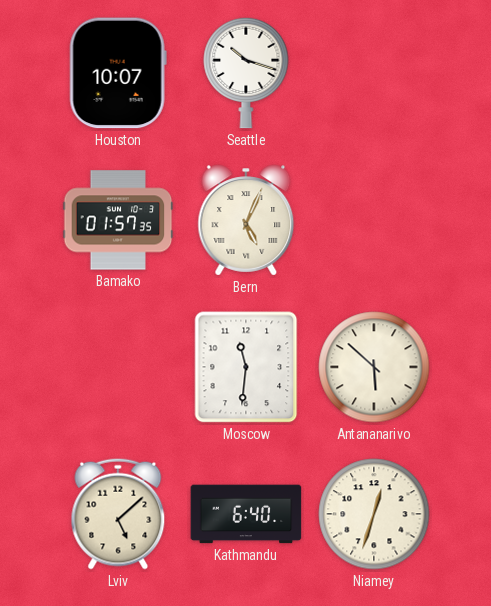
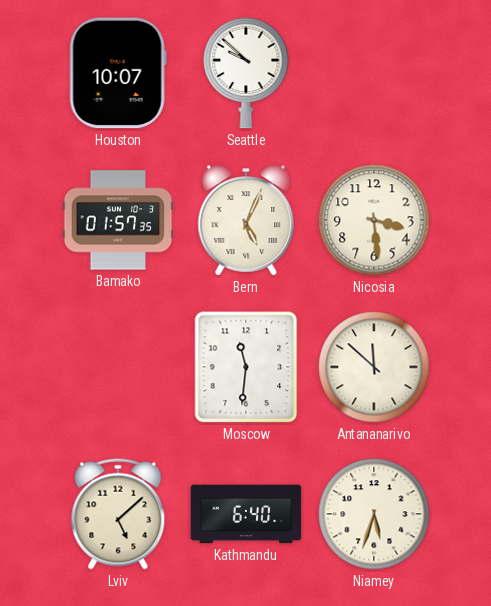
Seattle: 10:18 -> 9:52 (246, 73)
Nicosia: none -> 3:29 (374, 220)
Antananarivo: 5:52 -> 11:52 (374, 367)
Niamey: 12:33 -> 5:33 (374, 514)
